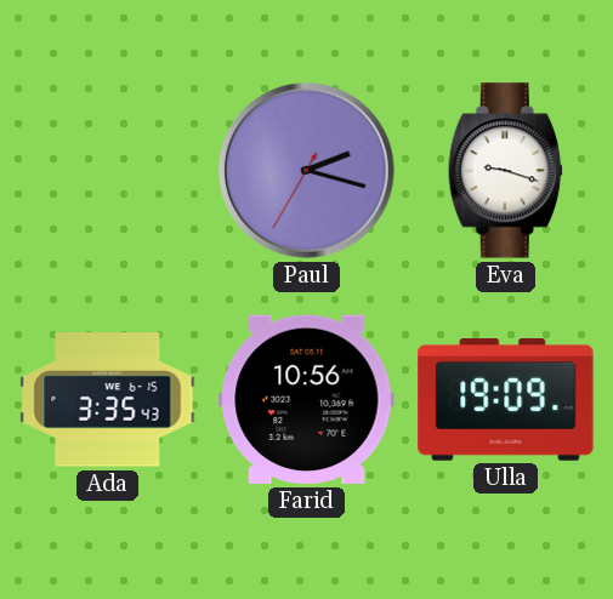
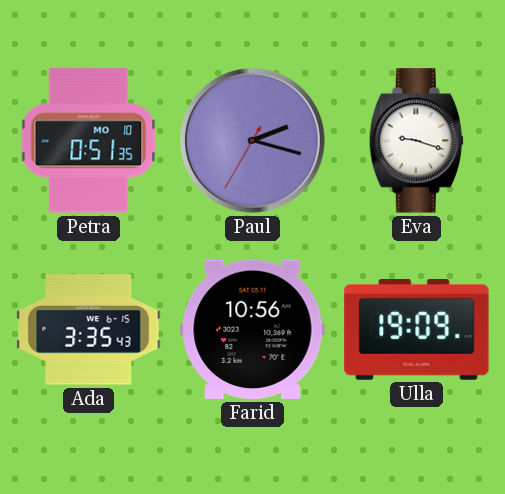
Petra: none -> 0:51 (89, 141)
